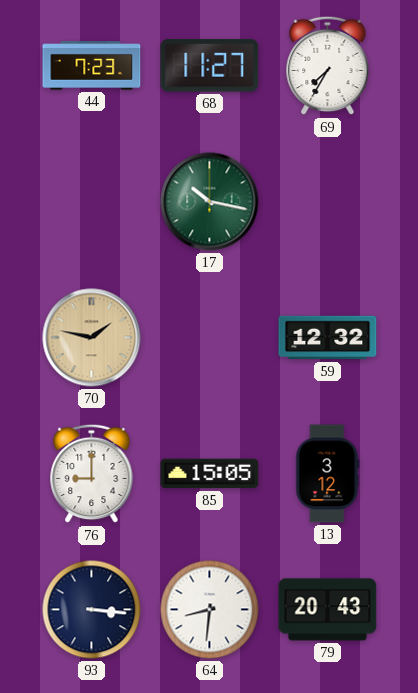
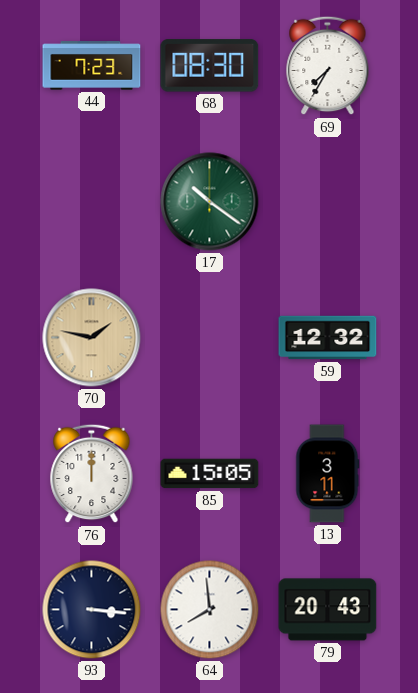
68: 11:27 -> 08:30 (210, 66)
17: 10:17 -> 10:21 (210, 202)
76: 9:00 -> 12:00 (92, 474)
13: 3:12 -> 3:11 (328, 474)
64: 8:31 -> 7:59 (210, 610)
